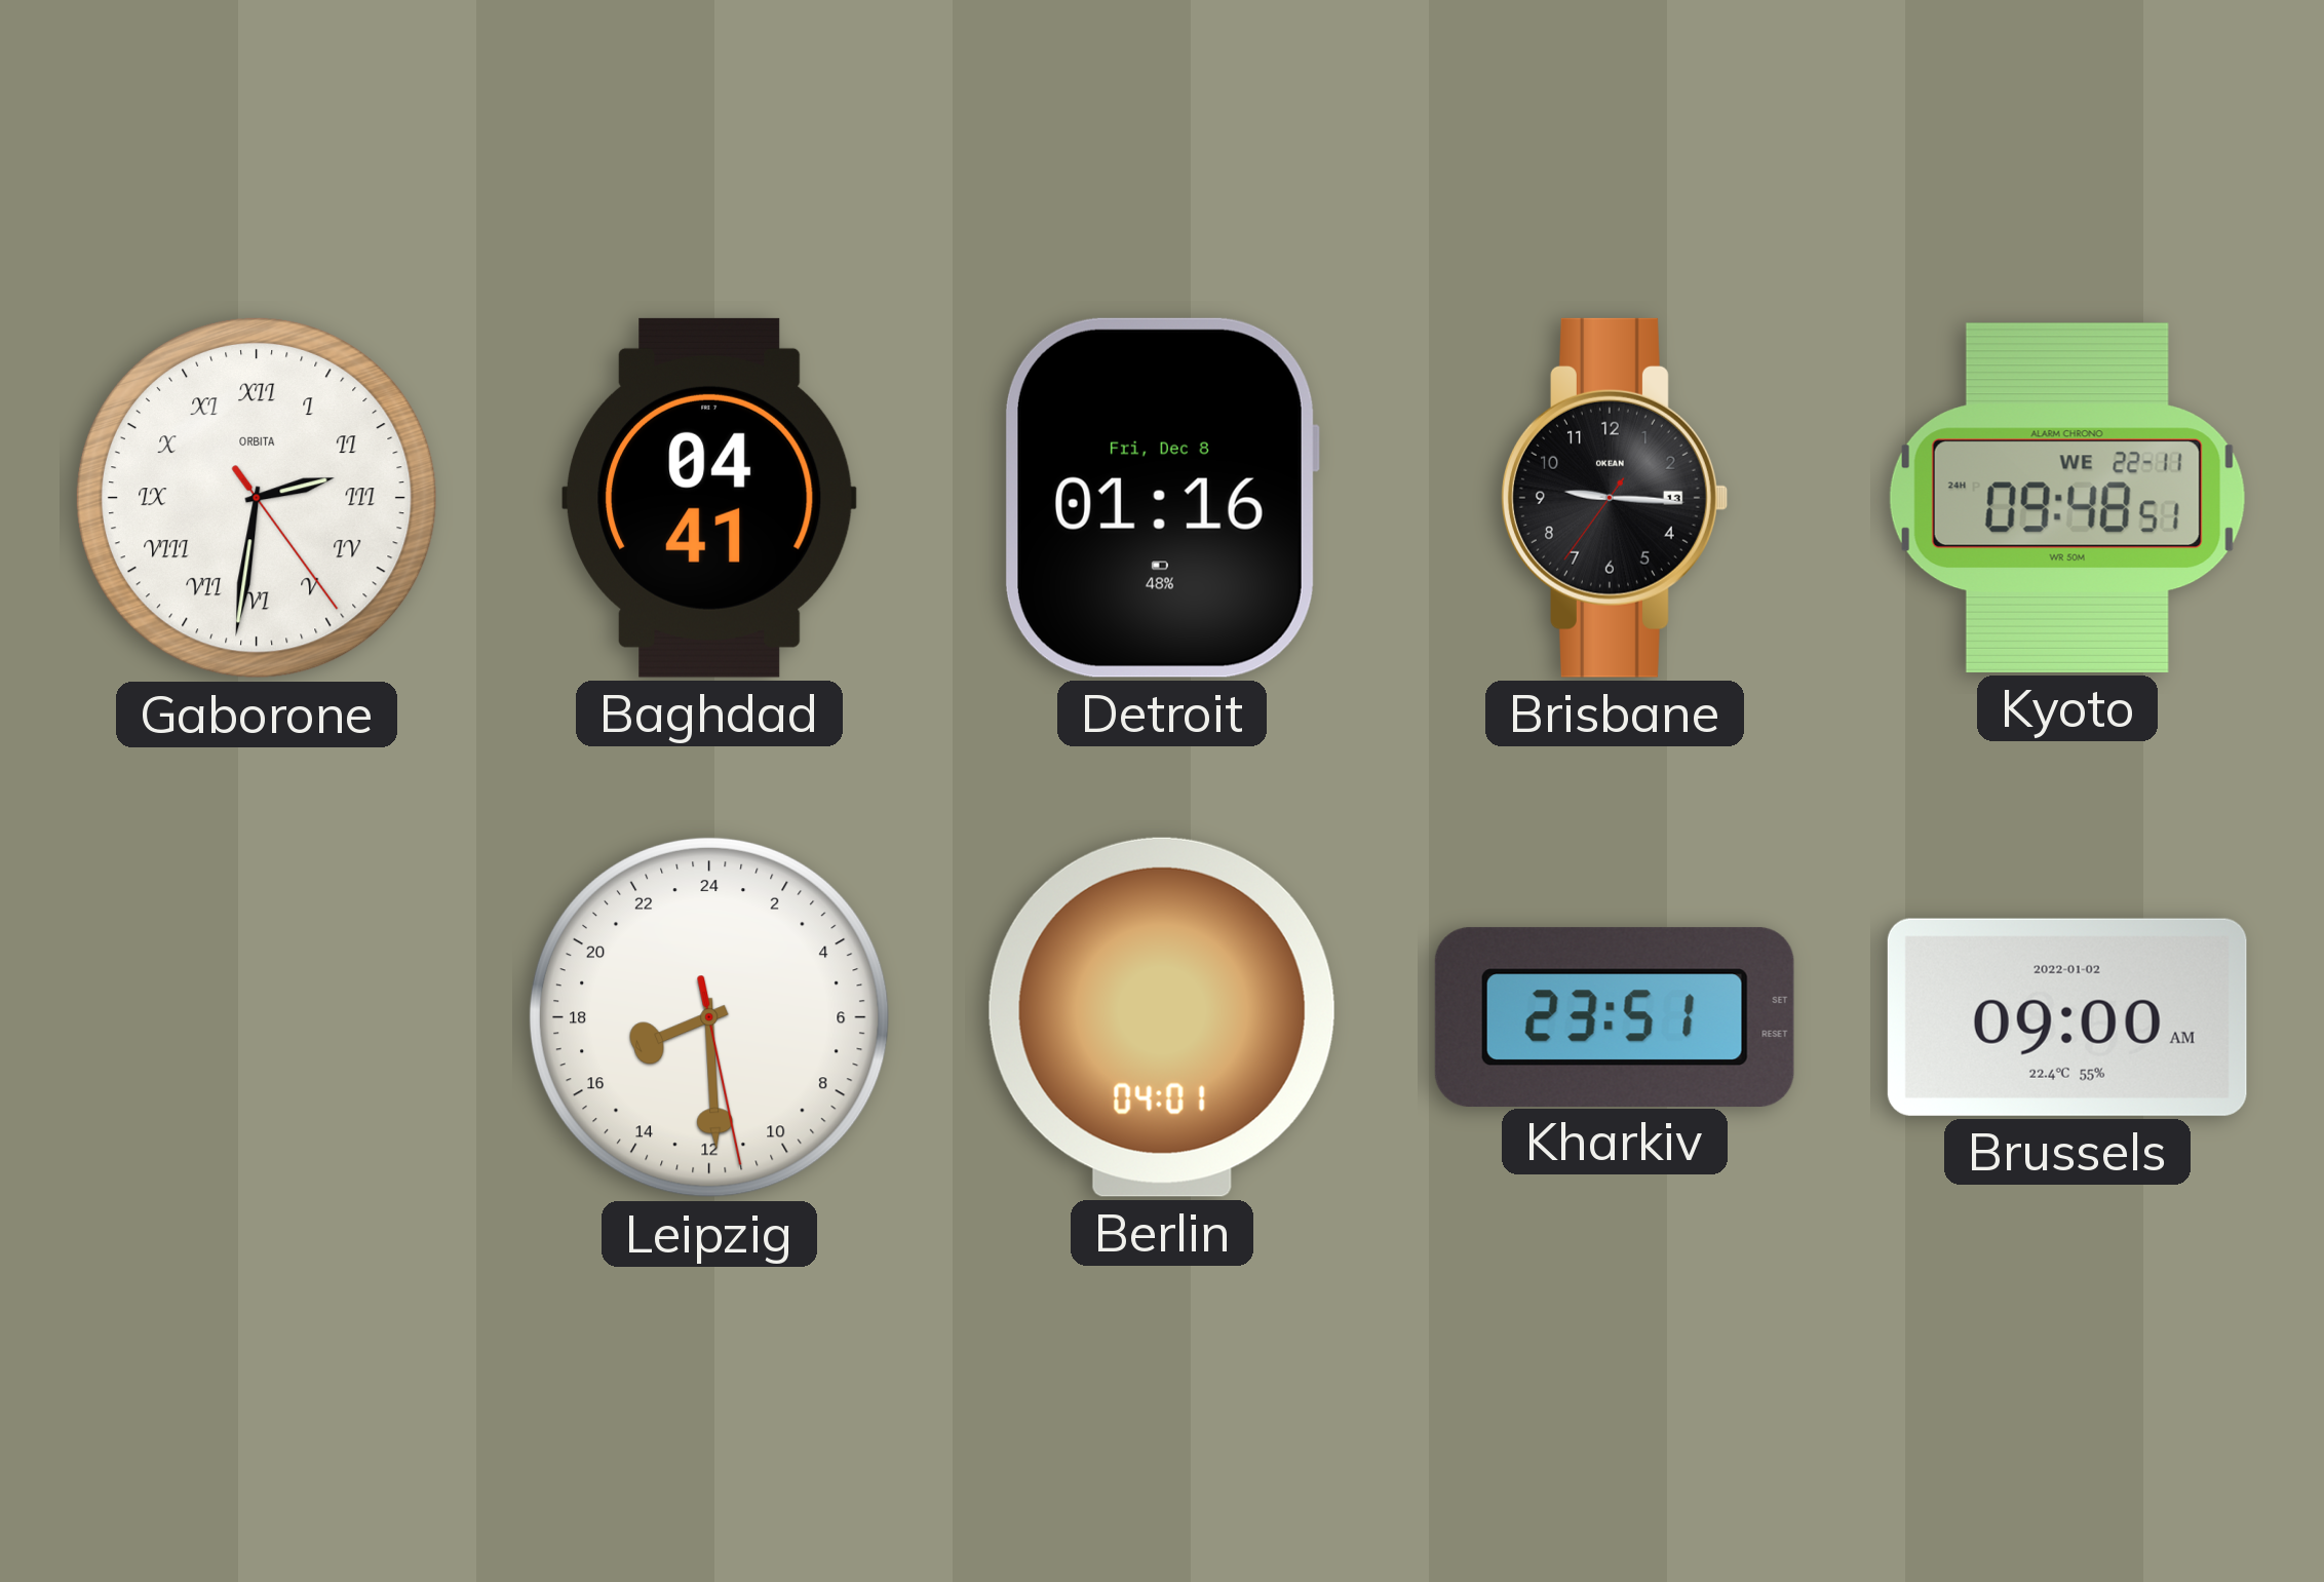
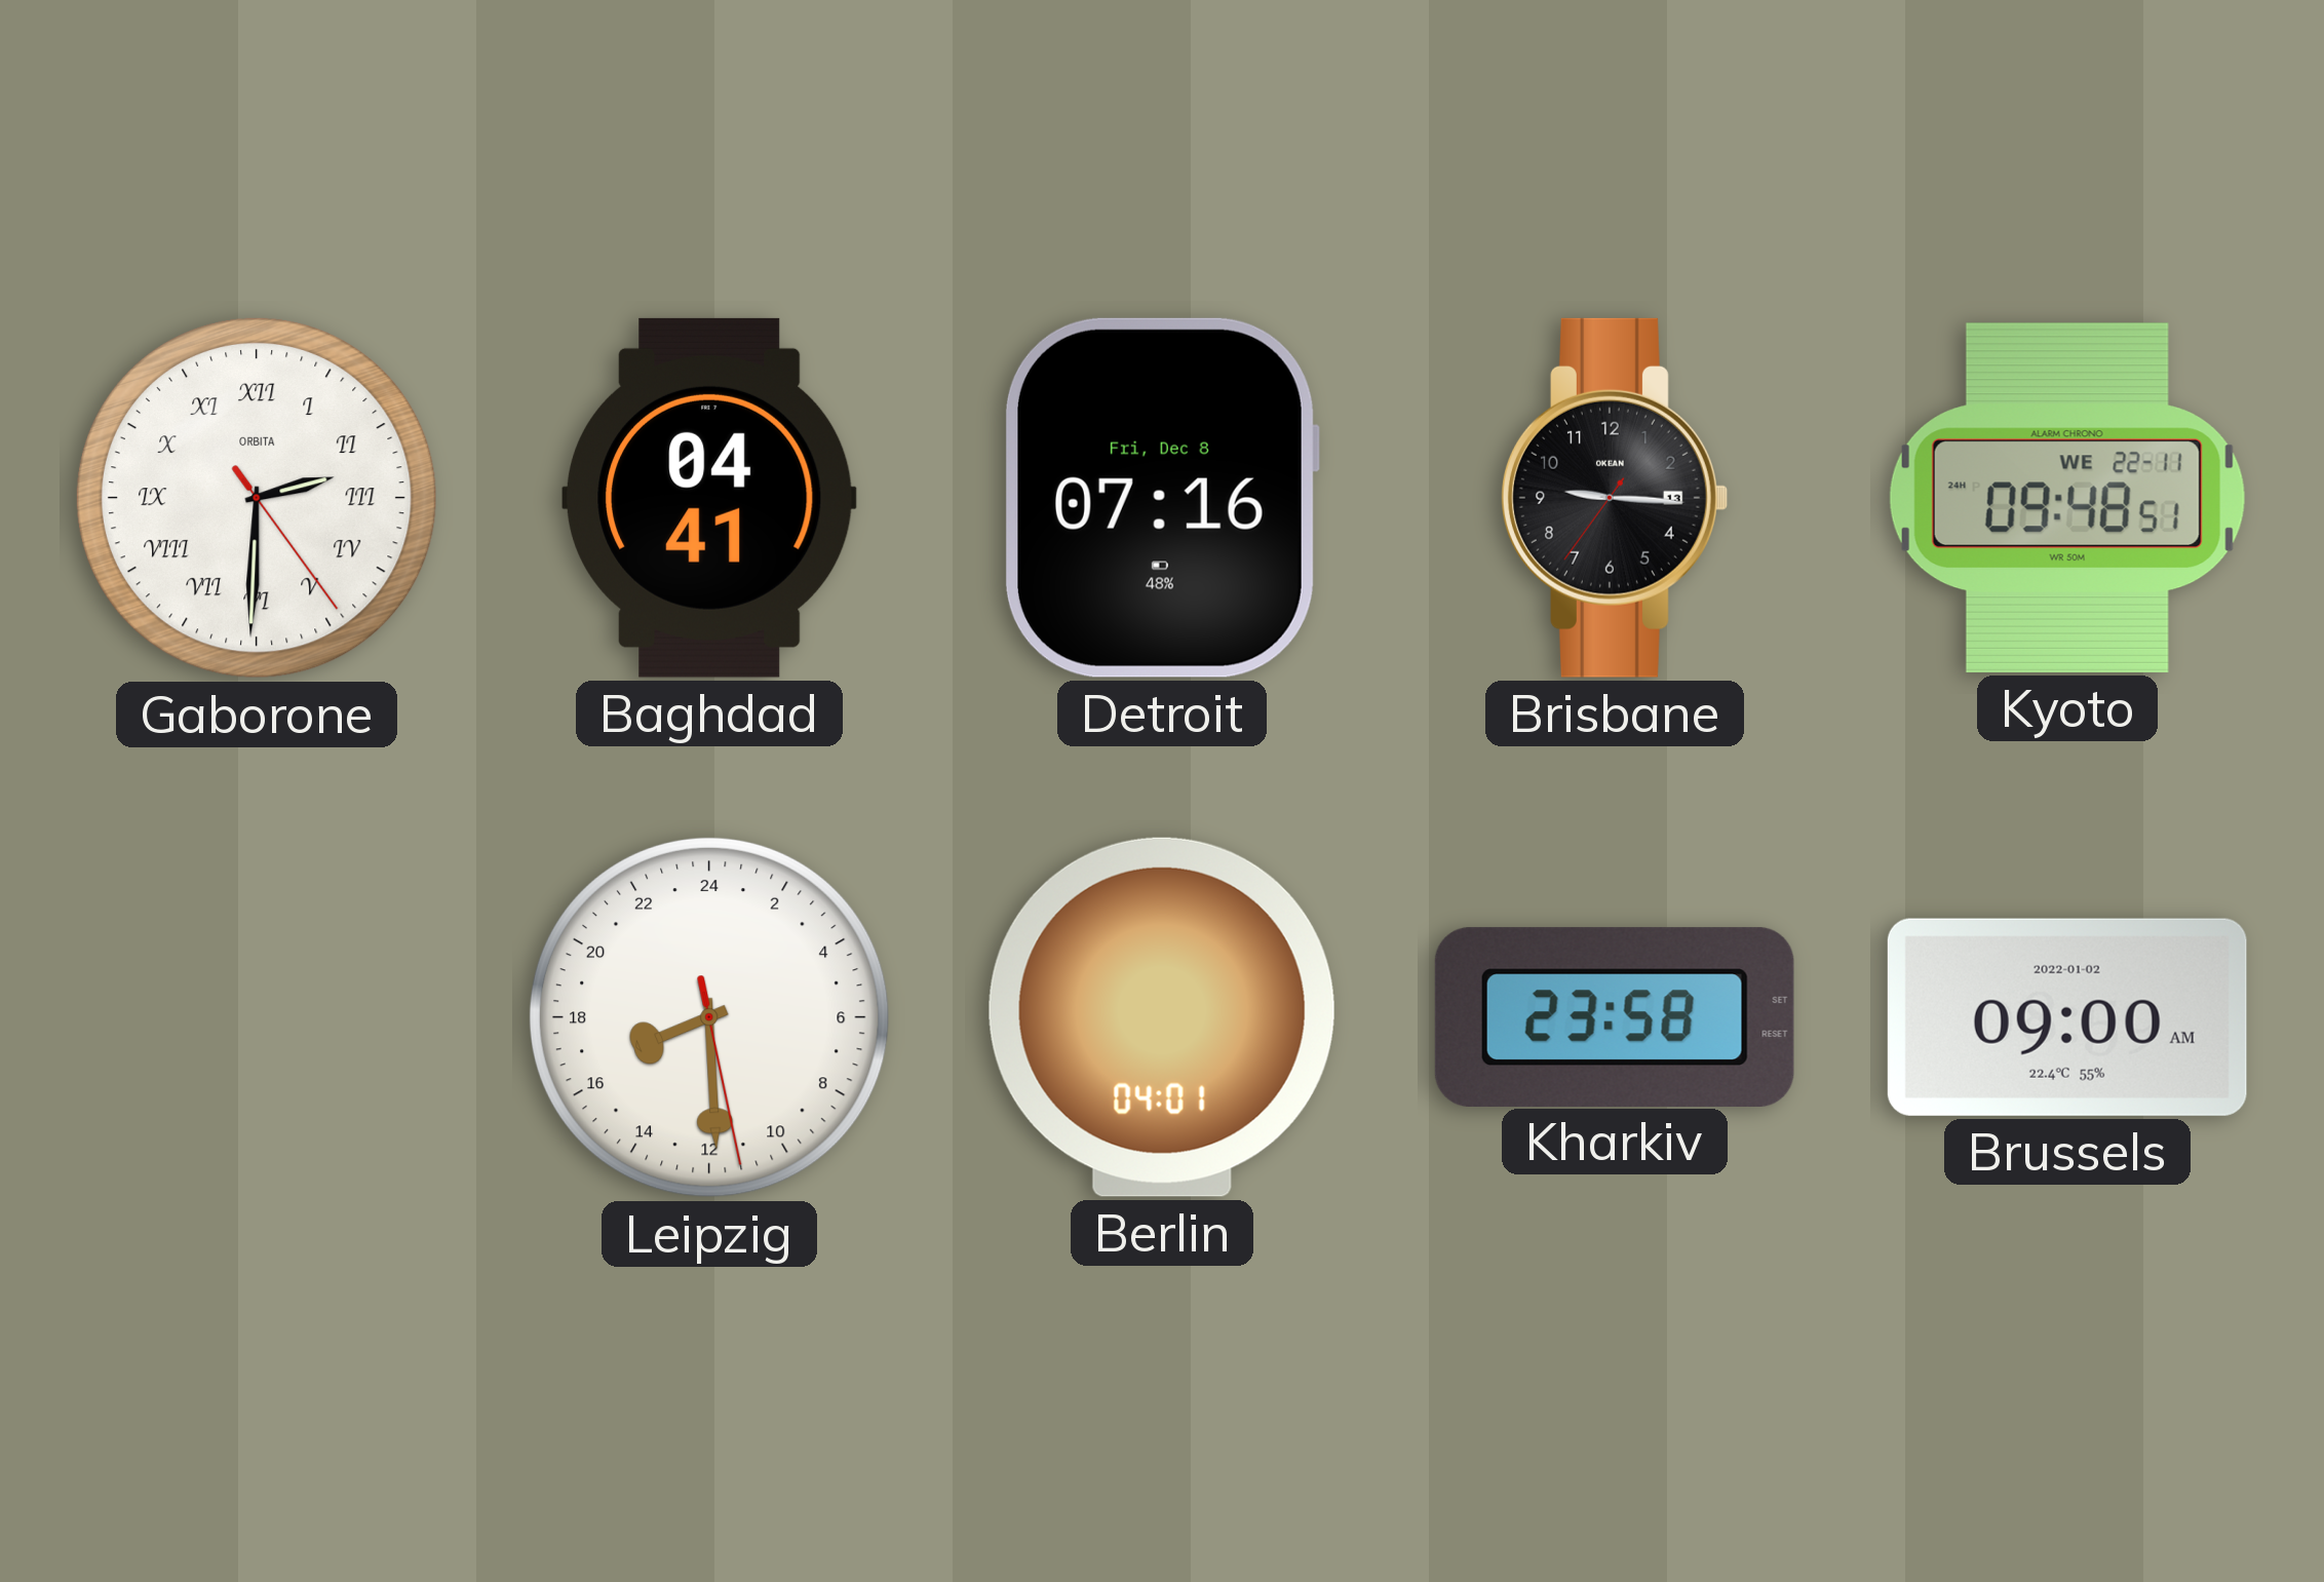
Gaborone: 2:31 -> 2:30 (257, 498)
Detroit: 01:16 -> 07:16 (1161, 498)
Kharkiv: 23:51 -> 23:58 (1615, 1016)
